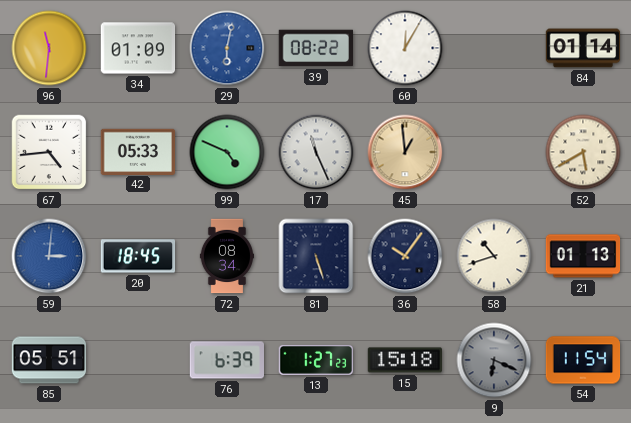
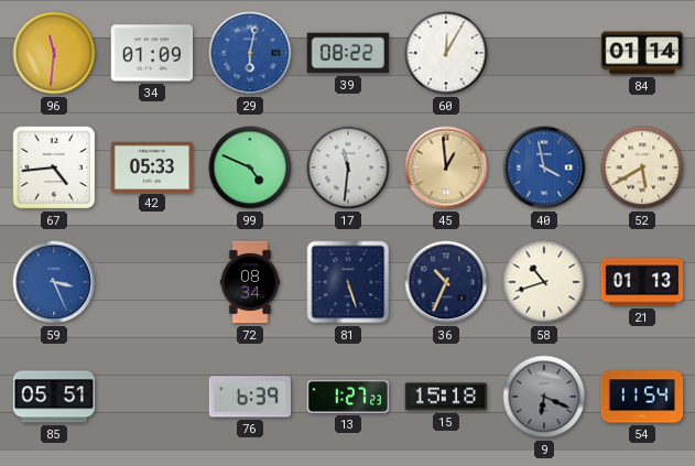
17: 11:26 -> 11:31 (348, 167)
40: none -> 3:58 (544, 167)
59: 3:01 -> 3:26 (54, 282)
20: 18:45 -> none (138, 256)
36: 10:06 -> 10:34 (446, 282)
